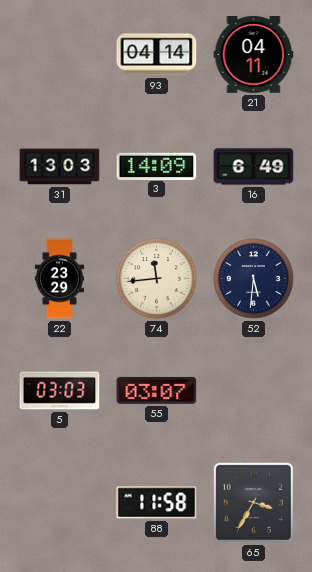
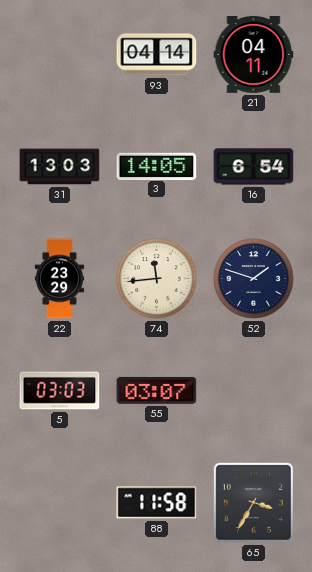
3: 14:09 -> 14:05 (157, 166)
16: 6:49 -> 6:54 (254, 167)
52: 5:31 -> 1:48 (254, 279)
